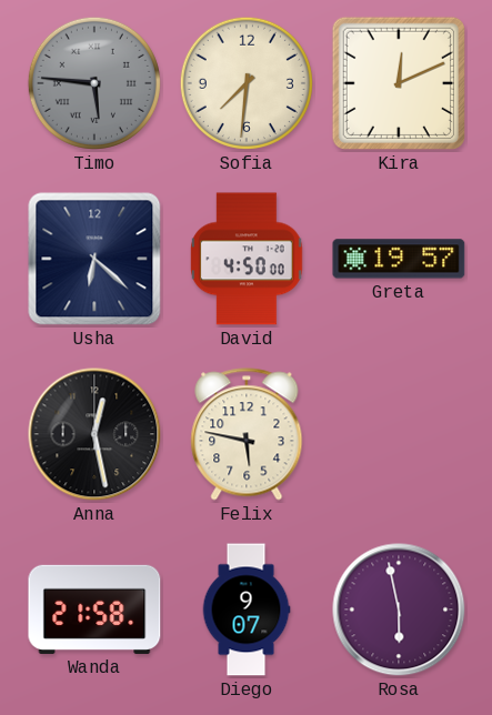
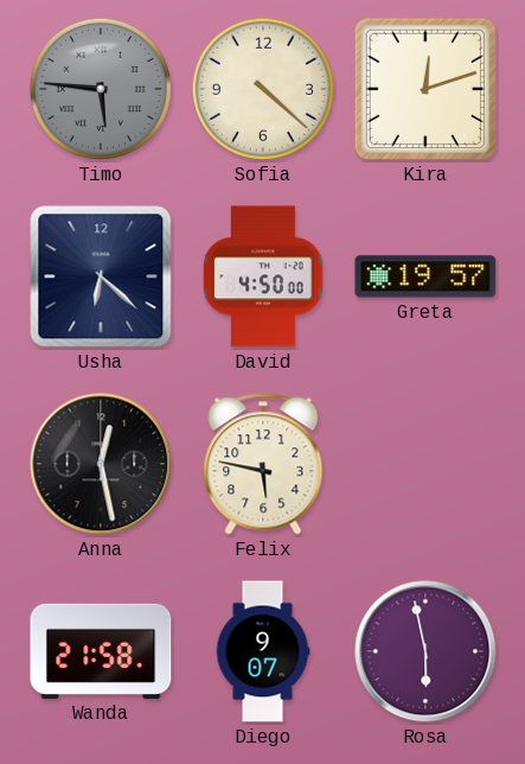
Sofia: 7:31 -> 4:22 (263, 89)
Kira: 12:11 -> 12:12 (425, 89)
